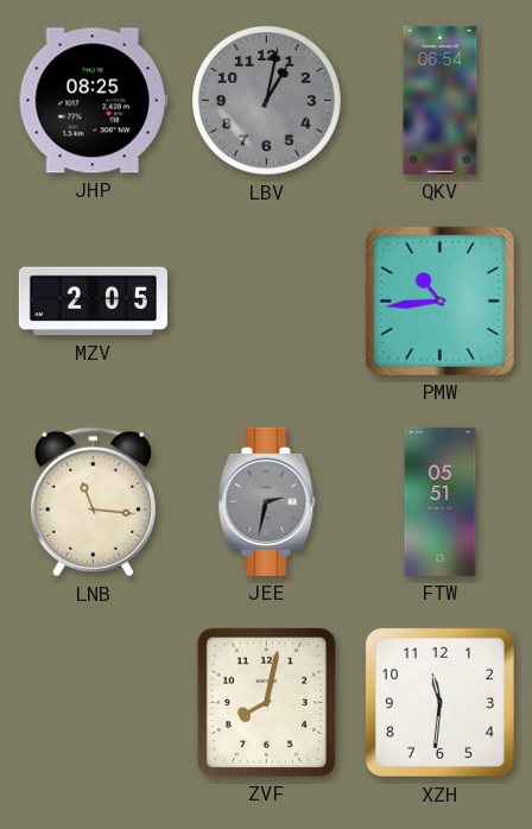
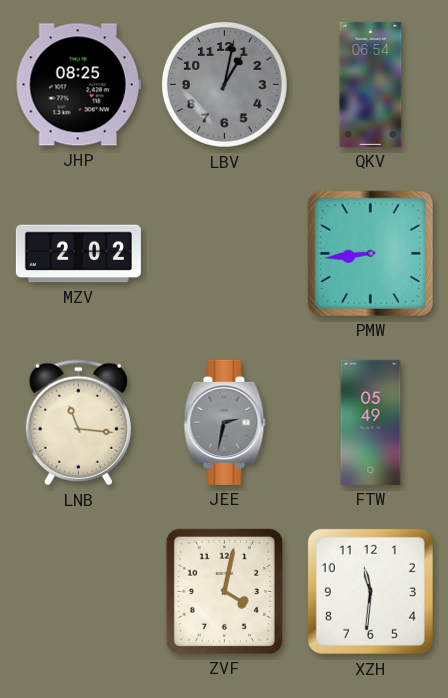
MZV: 2:05 -> 2:02 (78, 254)
PMW: 10:44 -> 8:44 (370, 253)
FTW: 05:51 -> 05:49 (371, 422)
ZVF: 8:02 -> 4:02 (224, 591)
